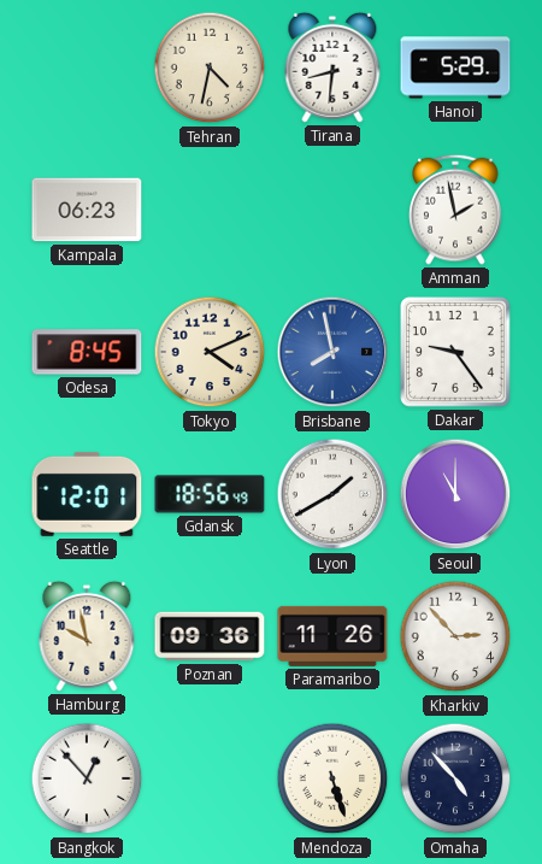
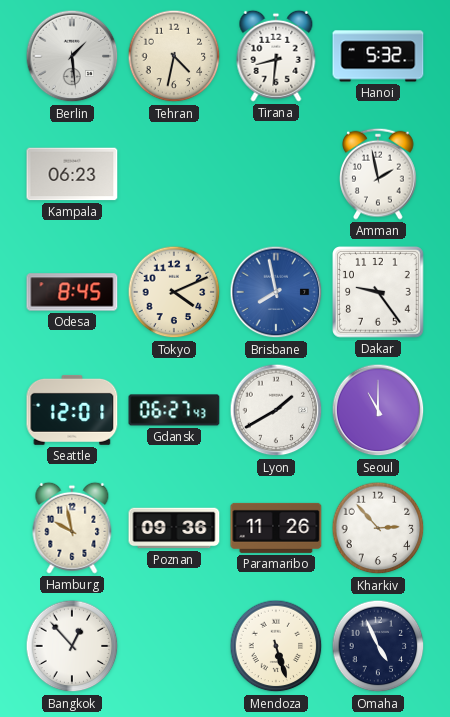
Berlin: none -> 1:29 (72, 56)
Hanoi: 5:29 -> 5:32 (378, 56)
Gdansk: 18:56 -> 06:27 (174, 410)
Omaha: 4:53 -> 4:56 (378, 646)
